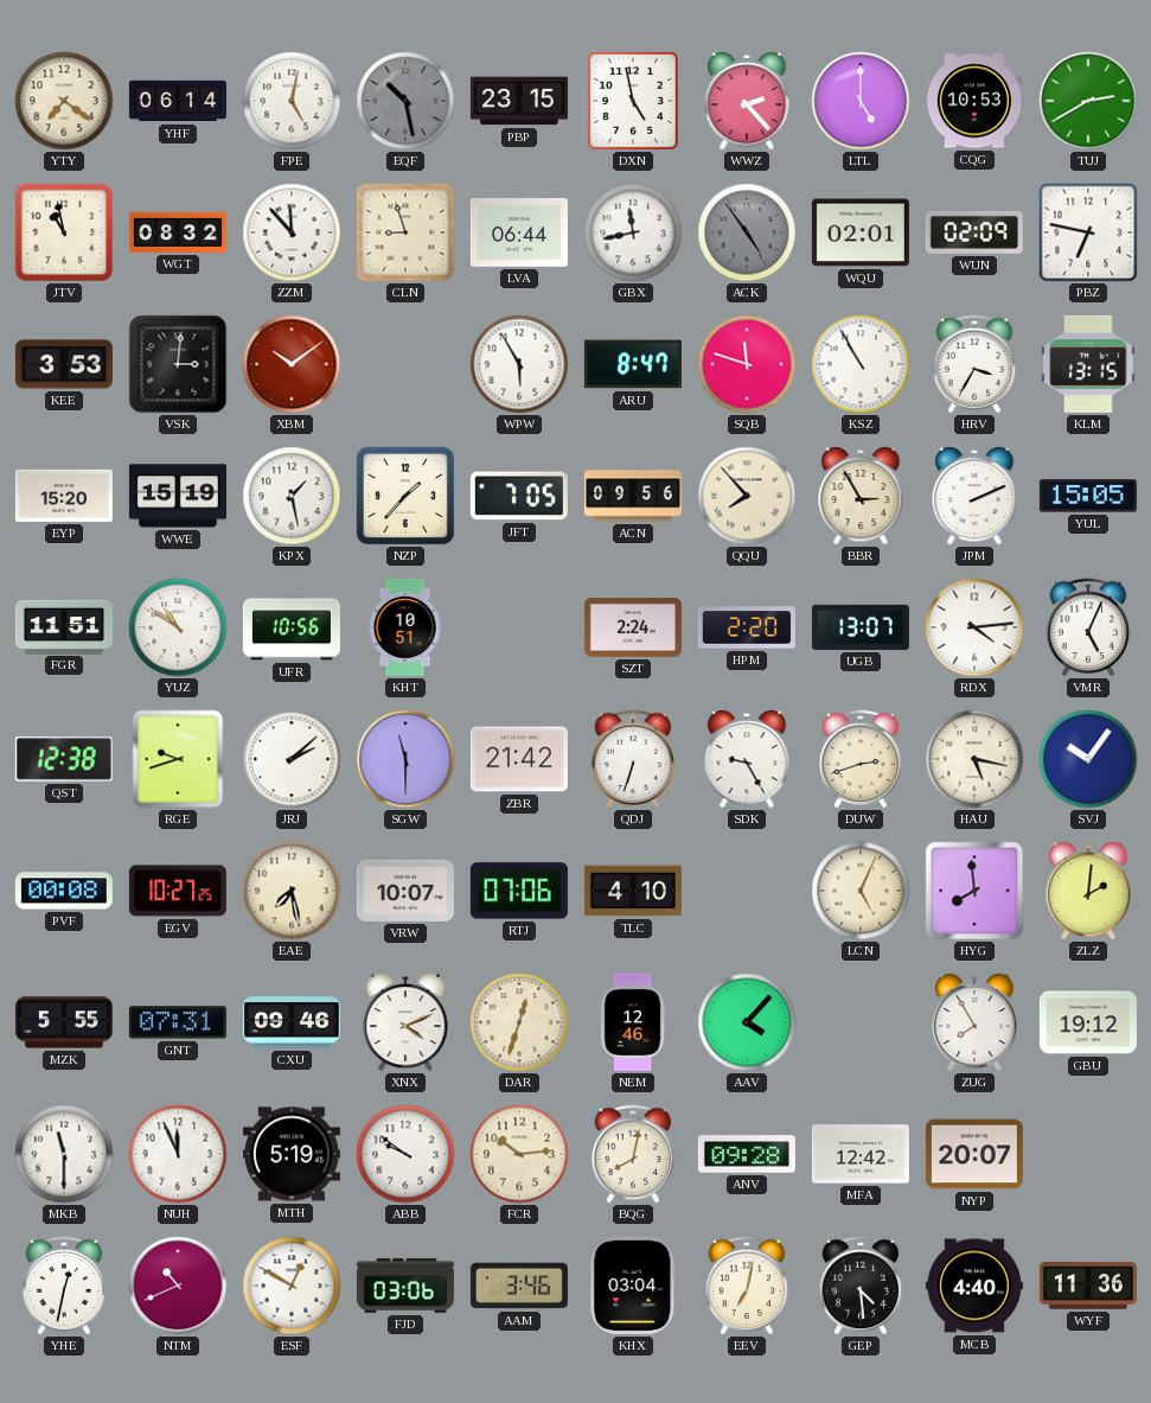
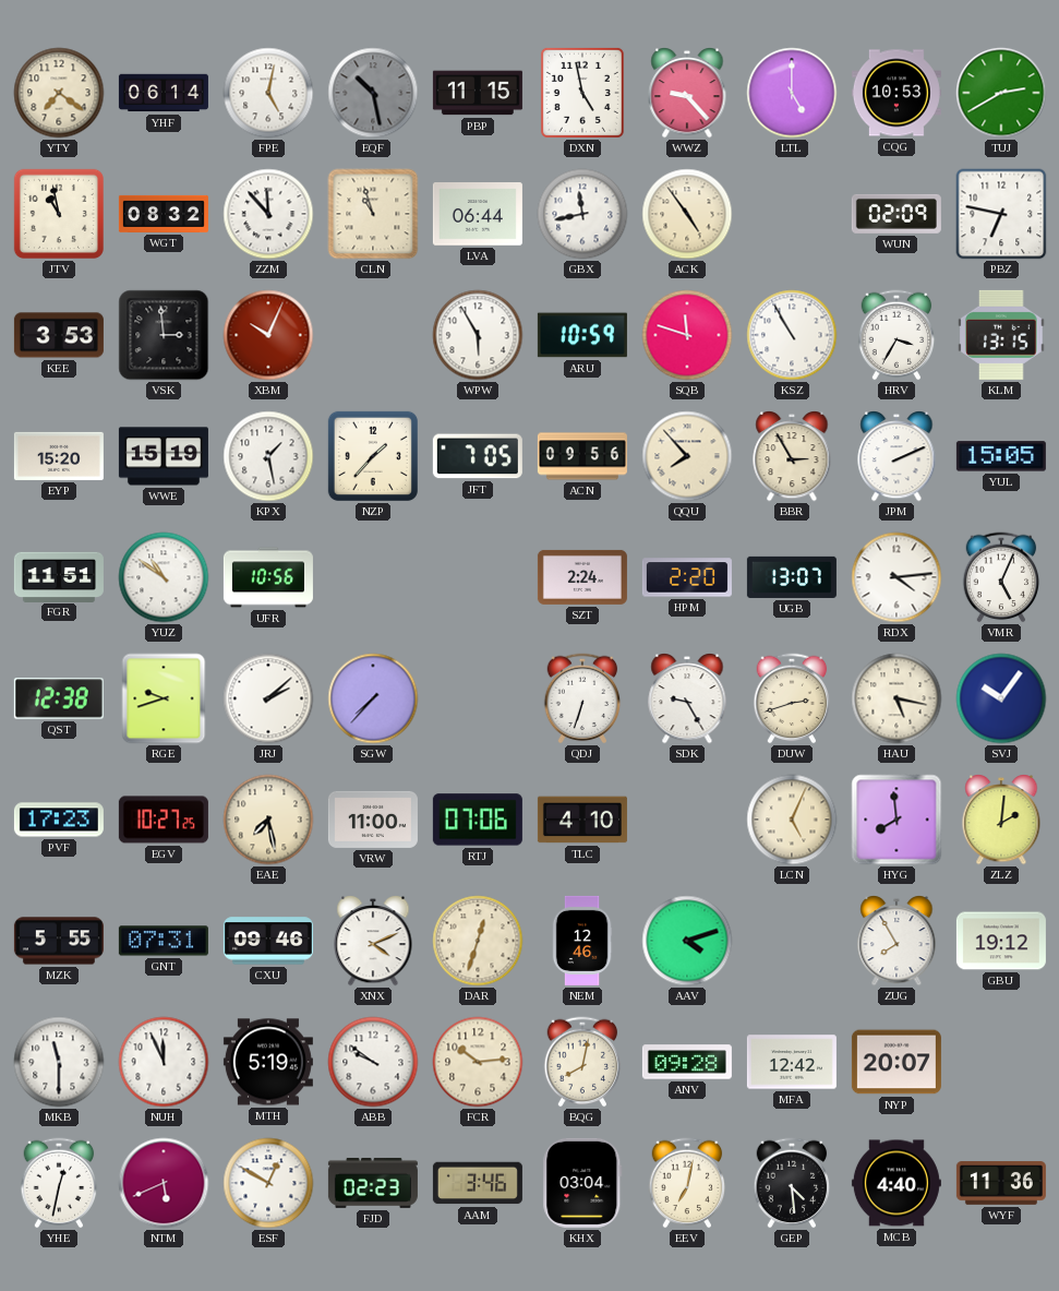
PBP: 23:15 -> 11:15 (478, 93)
WWZ: 2:23 -> 9:23 (687, 94)
CLN: 8:57 -> 10:57 (373, 214)
ACK dial: grey -> cream (687, 214)
WQU: 02:01 -> none (861, 232)
VSK: 3:01 -> 2:59 (164, 335)
XBM: 10:09 -> 10:04 (268, 335)
ARU: 8:47 -> 10:59 (582, 335)
KHT: 10:51 -> none (405, 627)
SGW: 11:30 -> 7:37 (373, 698)
ZBR: 21:42 -> none (519, 759)
PVF: 00:08 -> 17:23 (59, 820)
VRW: 10:07 -> 11:00 (373, 820)
AAV: 4:07 -> 4:12 (687, 941)
NTM: 10:41 -> 5:41 (164, 1183)
FJD: 03:06 -> 02:23 (373, 1183)
